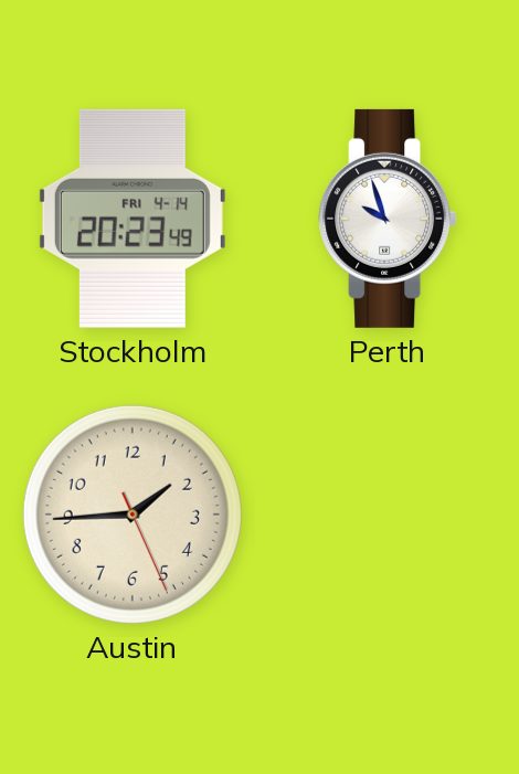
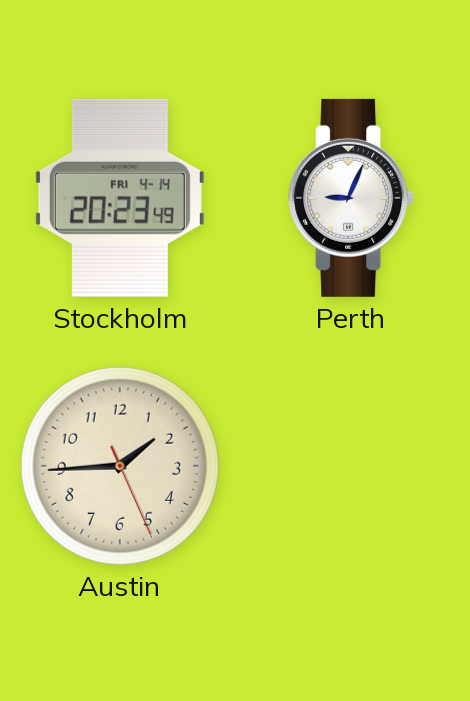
Perth: 9:57 -> 9:04 (351, 198)
